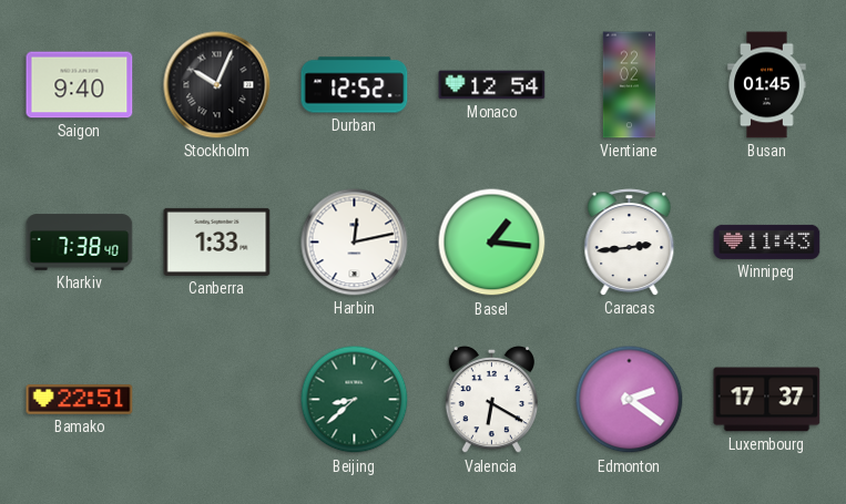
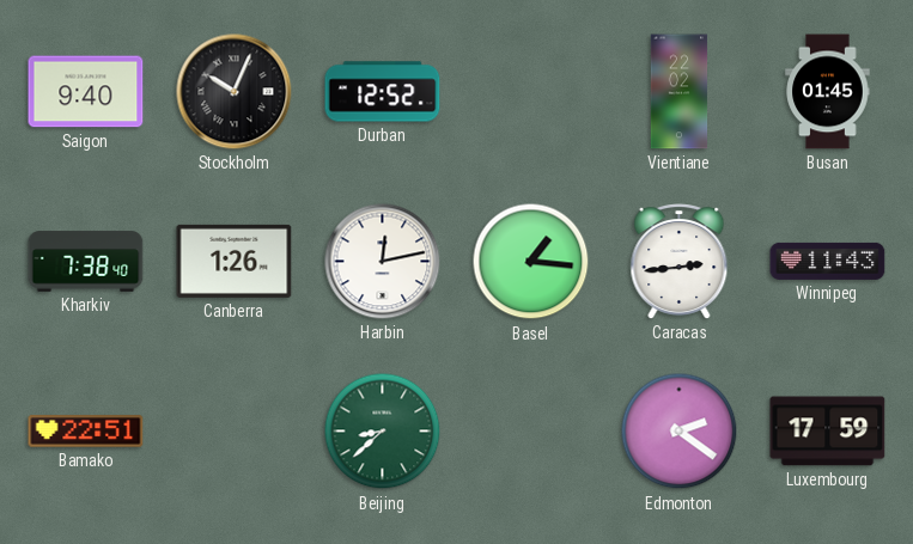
Monaco: 12:54 -> none (492, 85)
Canberra: 1:33 -> 1:26 (235, 261)
Valencia: 6:20 -> none (491, 400)
Luxembourg: 17:37 -> 17:59 (828, 432)
